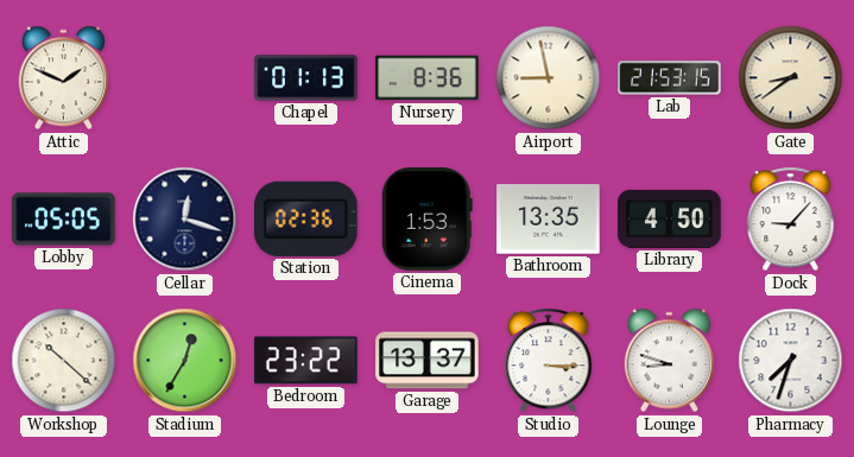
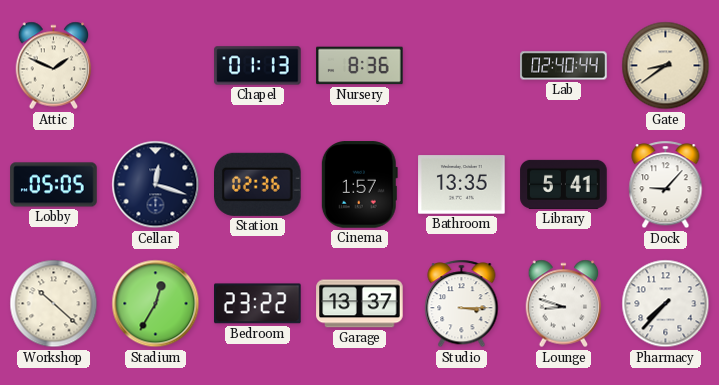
Airport: 8:58 -> none (549, 78)
Lab: 21:53 -> 02:40 (564, 66)
Cinema: 1:53 -> 1:57 (359, 185)
Library: 4:50 -> 5:41 (564, 184)
Pharmacy: 7:33 -> 7:37 (666, 304)
